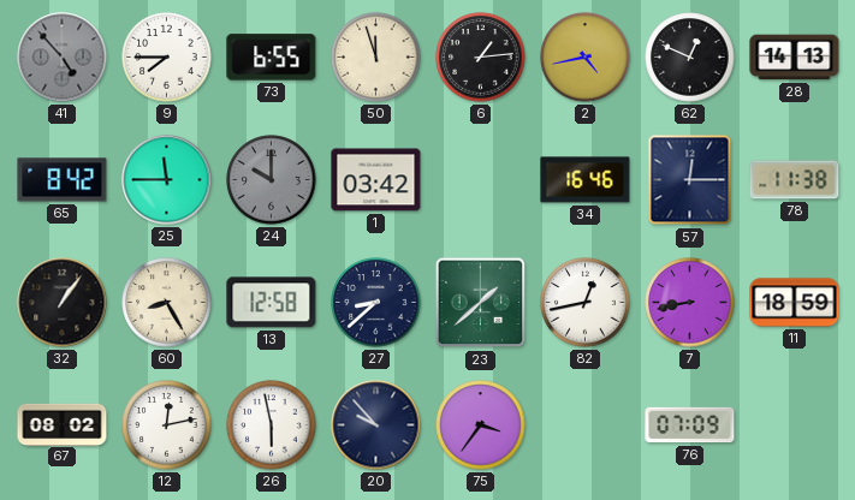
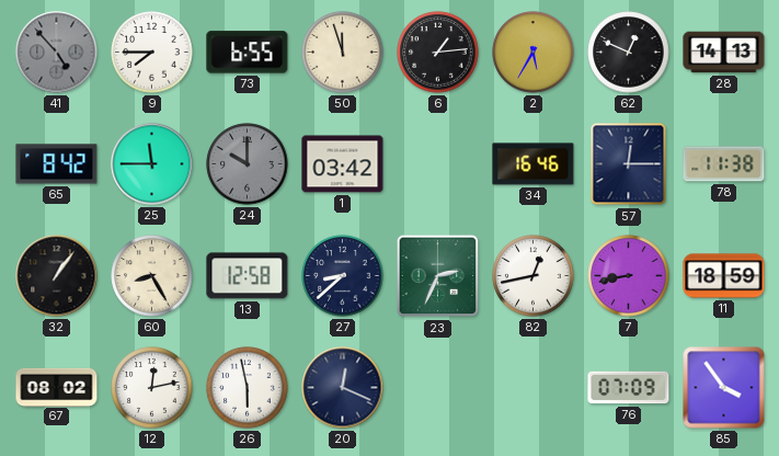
2: 4:43 -> 5:35 (534, 53)
23: 1:38 -> 2:34 (438, 276)
20: 9:53 -> 12:19 (343, 388)
75: 3:36 -> none (481, 425)
85: none -> 3:54 (724, 388)
